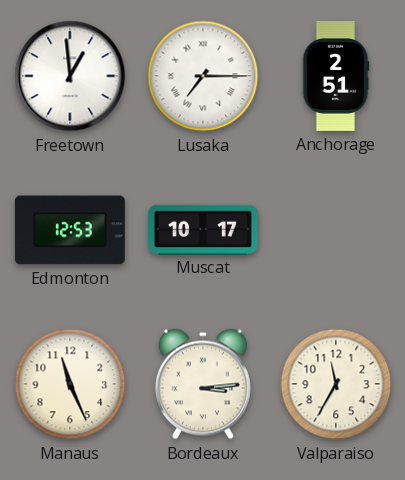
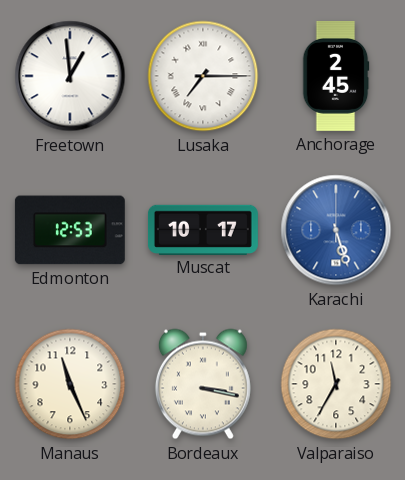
Anchorage: 2:51 -> 2:45 (336, 76)
Karachi: none -> 5:27 (336, 230)
Bordeaux: 3:14 -> 3:17 (203, 384)
